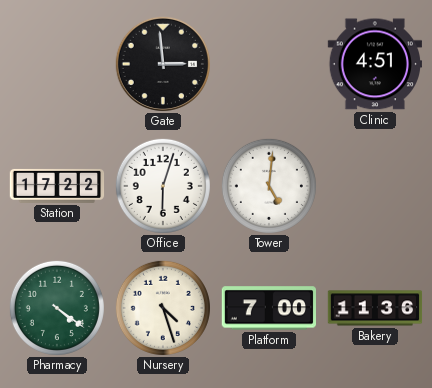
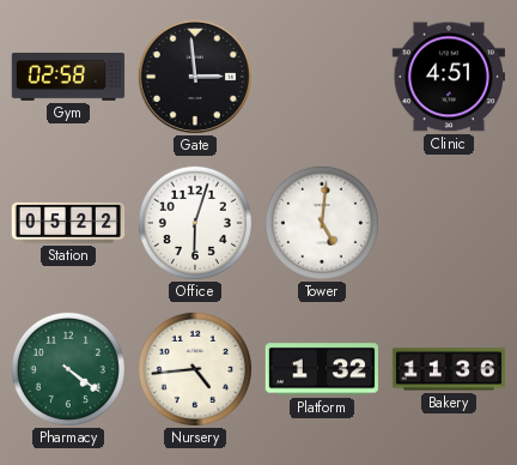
Gym: none -> 02:58 (68, 77)
Station: 17:22 -> 05:22 (68, 223)
Nursery: 4:27 -> 4:44 (195, 369)
Platform: 7:00 -> 1:32 (321, 369)
